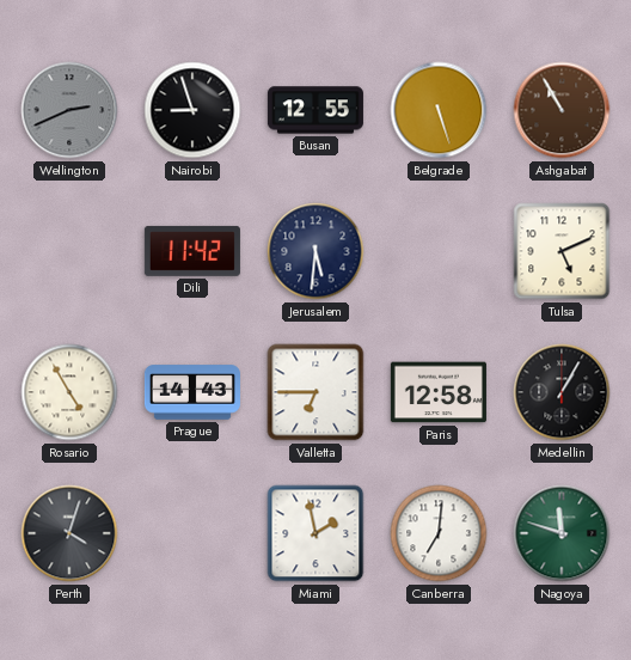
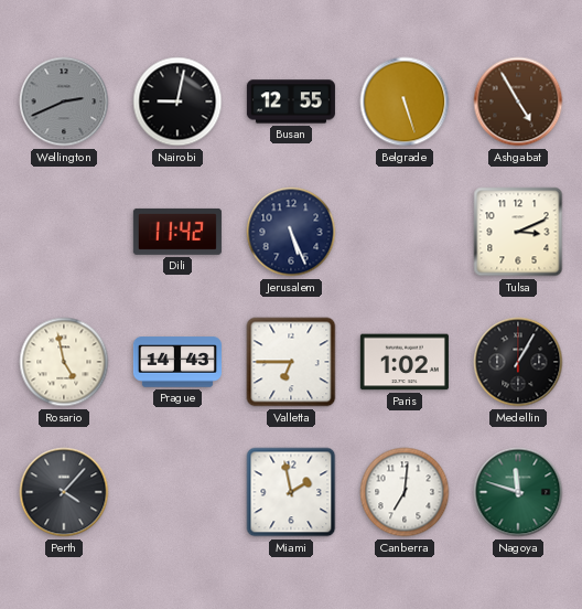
Nairobi: 8:57 -> 9:02 (177, 101)
Ashgabat: 10:55 -> 4:55 (518, 101)
Jerusalem: 5:31 -> 5:26 (291, 232)
Tulsa: 5:11 -> 3:11 (518, 232)
Rosario: 4:55 -> 4:58 (64, 362)
Paris: 12:58 -> 1:02 (405, 362)
Perth: 4:03 -> 4:07 (64, 492)
